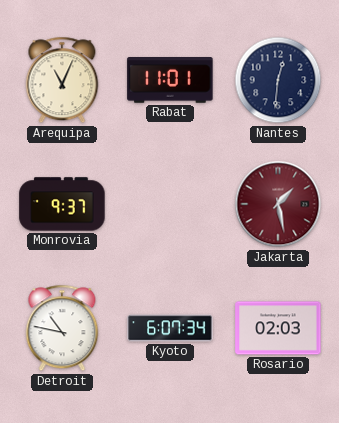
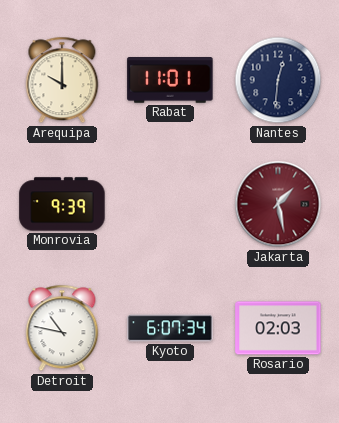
Arequipa: 11:04 -> 10:00 (62, 80)
Monrovia: 9:37 -> 9:39 (62, 204)
